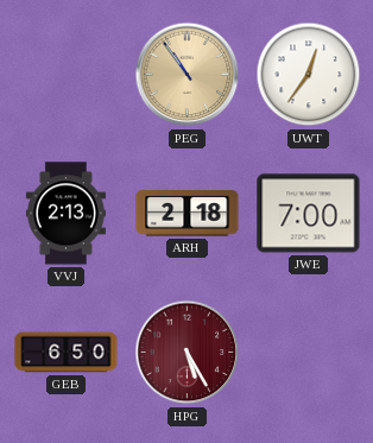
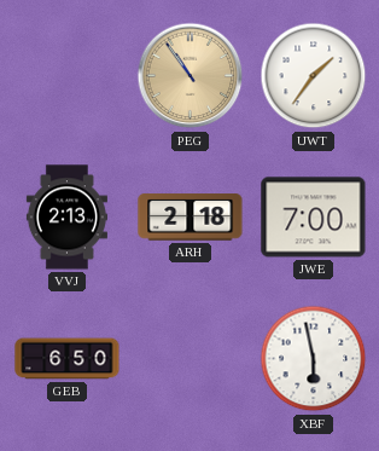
UWT: 12:36 -> 1:36 (314, 76)
HPG: 5:25 -> none (188, 353)
XBF: none -> 5:58 (314, 359)
